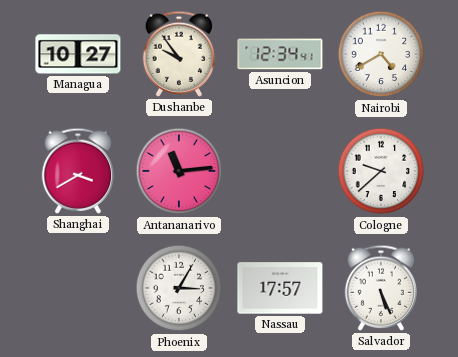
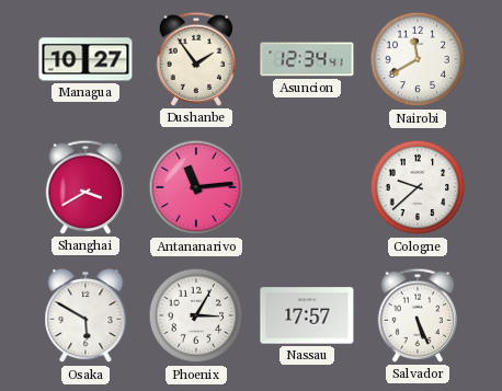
Dushanbe: 9:54 -> 1:54 (195, 59)
Nairobi: 4:40 -> 11:40 (418, 59)
Osaka: none -> 5:50 (85, 315)
